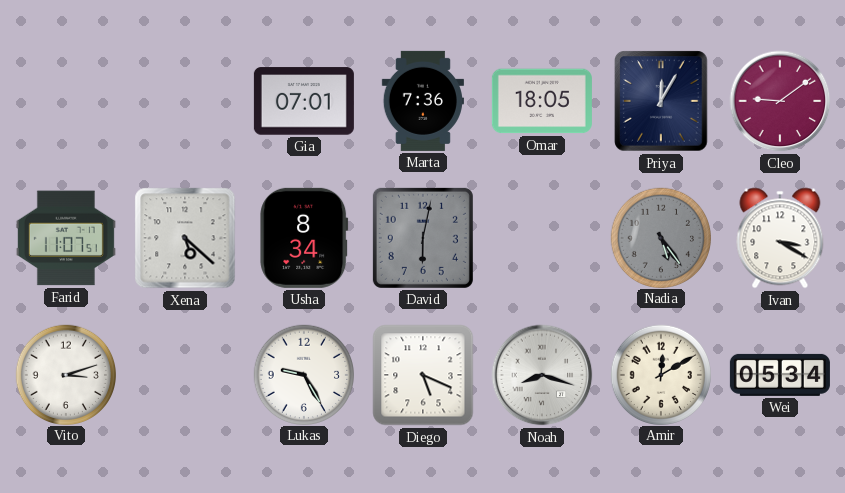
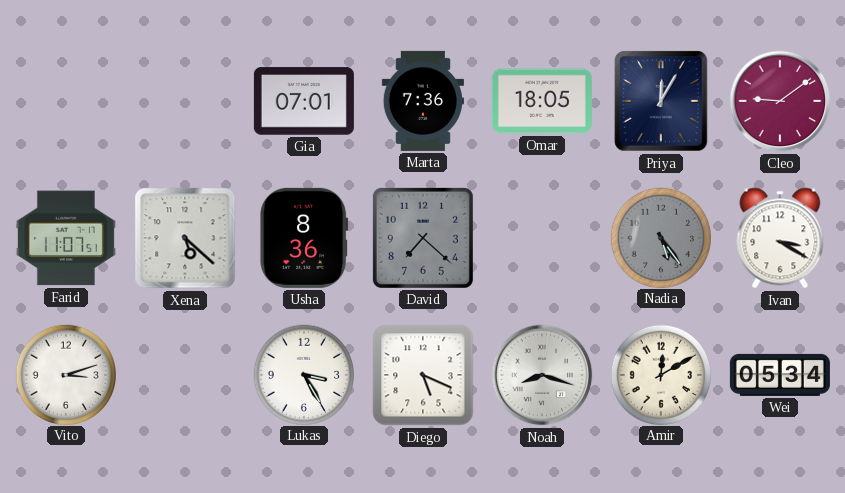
Usha: 8:34 -> 8:36 (304, 238)
David: 6:02 -> 7:22 (423, 238)
Lukas: 9:25 -> 3:25 (303, 374)
